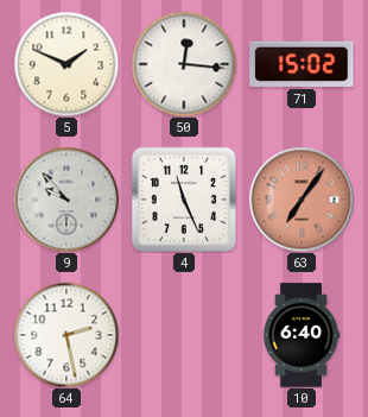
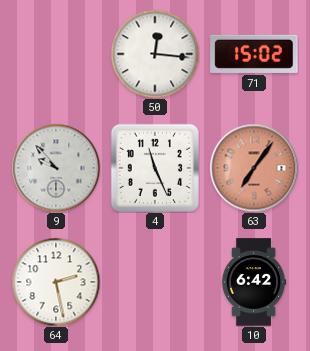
5: 1:49 -> none (66, 64)
10: 6:40 -> 6:42 (254, 282)
